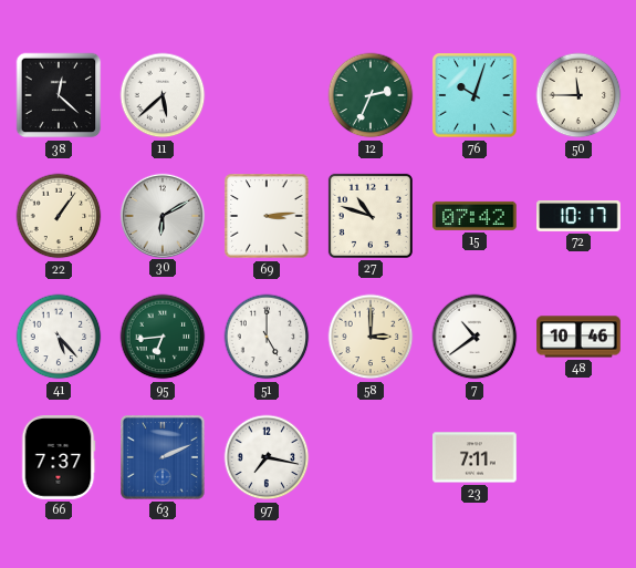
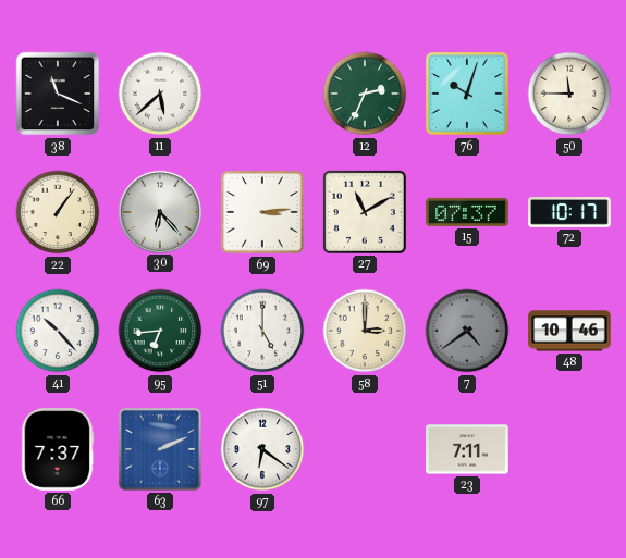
38: 12:22 -> 11:19 (58, 94)
30: 6:10 -> 6:23 (159, 211)
27: 10:48 -> 11:10 (365, 212)
15: 07:42 -> 07:37 (467, 212)
41: 5:23 -> 10:23 (58, 331)
7: 10:39 -> 4:39 (467, 331)
7 dial: white -> grey (467, 331)
97: 7:17 -> 6:21 (262, 449)
